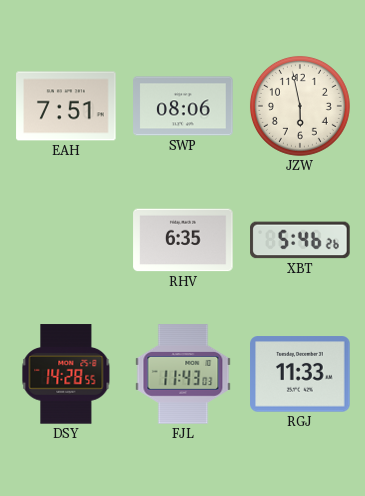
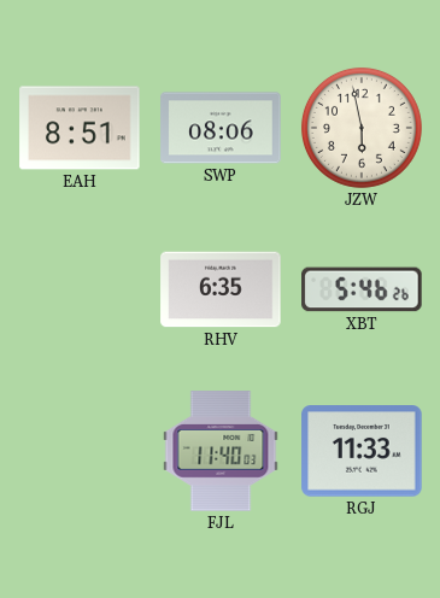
EAH: 7:51 -> 8:51 (80, 128)
DSY: 14:28 -> none (66, 374)
FJL: 11:43 -> 11:40 (221, 451)
